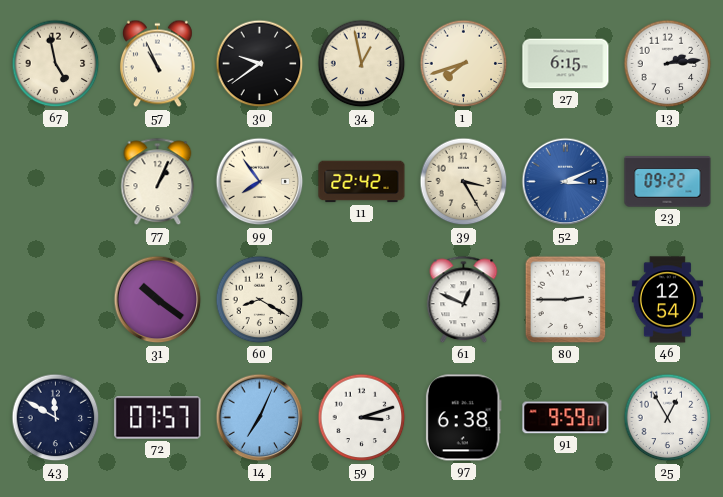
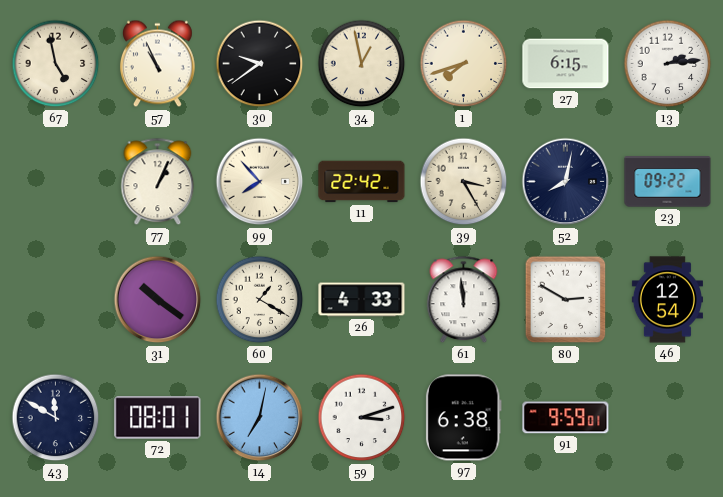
99: 7:54 -> 7:53 (260, 182)
52: 3:11 -> 8:02 (566, 182)
52 dial: blue -> navy (566, 182)
60: 8:20 -> 1:20 (260, 300)
26: none -> 4:33 (362, 300)
61: 12:49 -> 11:59 (464, 300)
80: 2:45 -> 2:50 (566, 300)
72: 07:57 -> 08:01 (158, 418)
14: 7:04 -> 7:02 (260, 418)
25: 12:55 -> none (668, 418)
